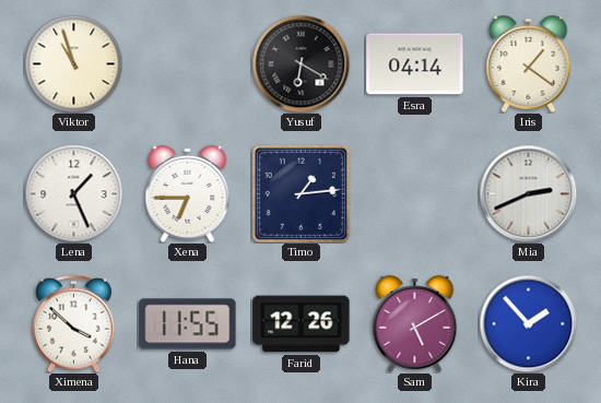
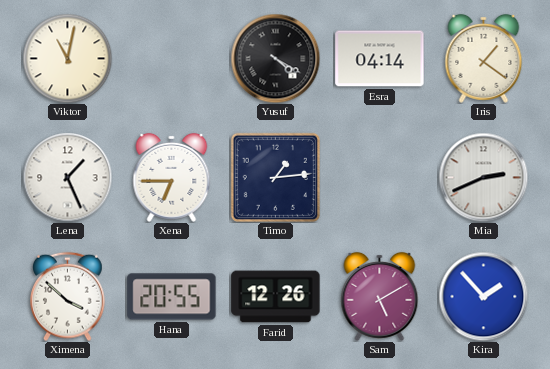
Viktor: 10:57 -> 11:02 (67, 58)
Yusuf: 6:20 -> 4:20 (275, 58)
Hana: 11:55 -> 20:55 (172, 297)
